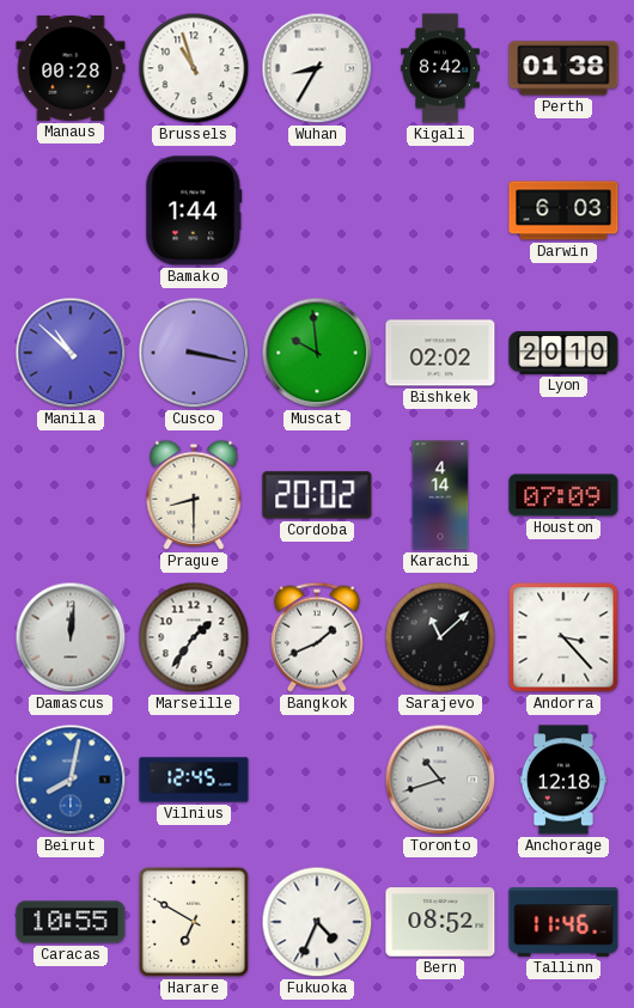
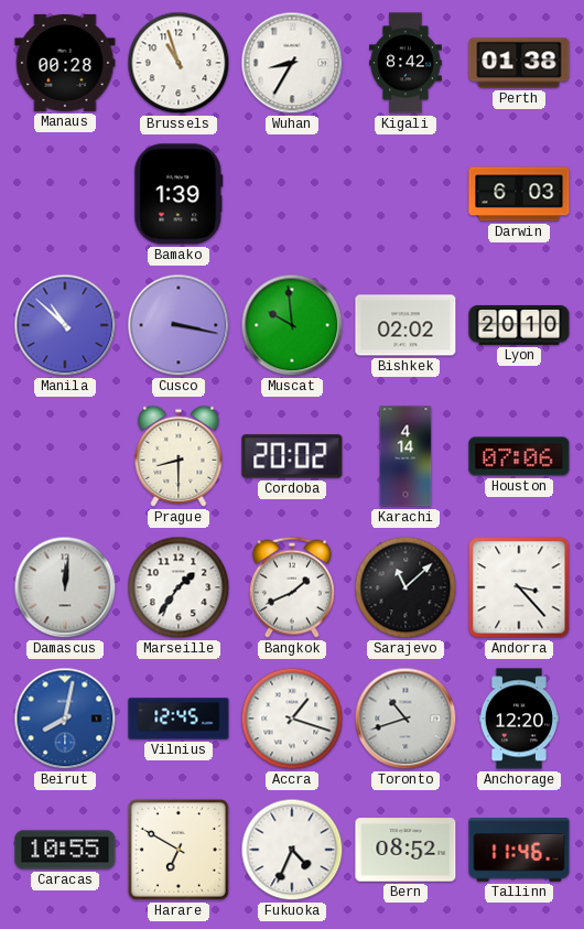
Bamako: 1:44 -> 1:39 (179, 194)
Houston: 07:09 -> 07:06 (519, 456)
Accra: none -> 1:18 (292, 719)
Anchorage: 12:18 -> 12:20 (519, 719)
